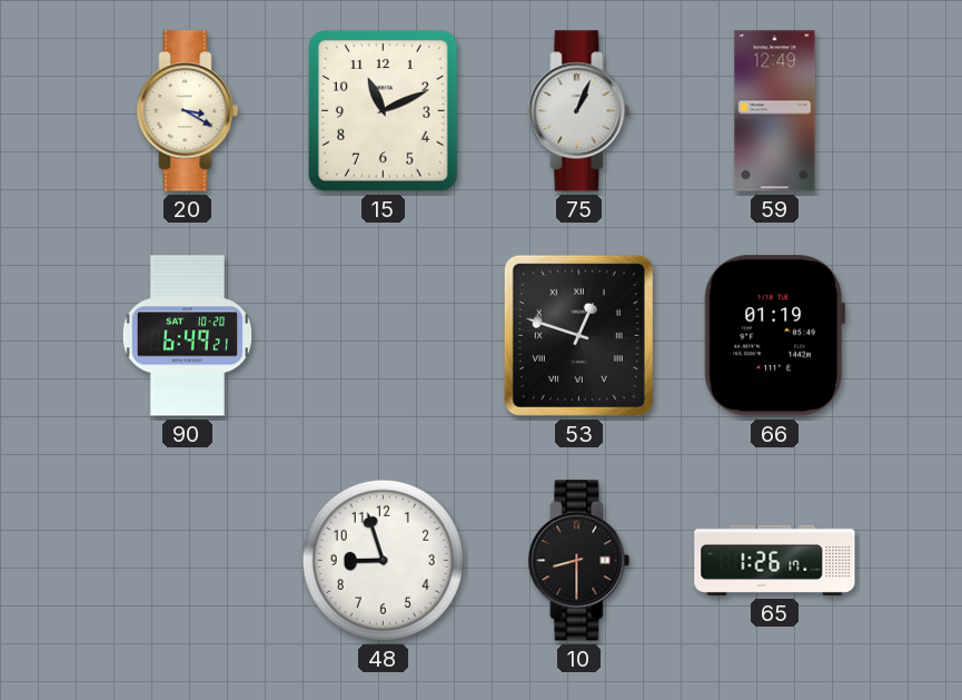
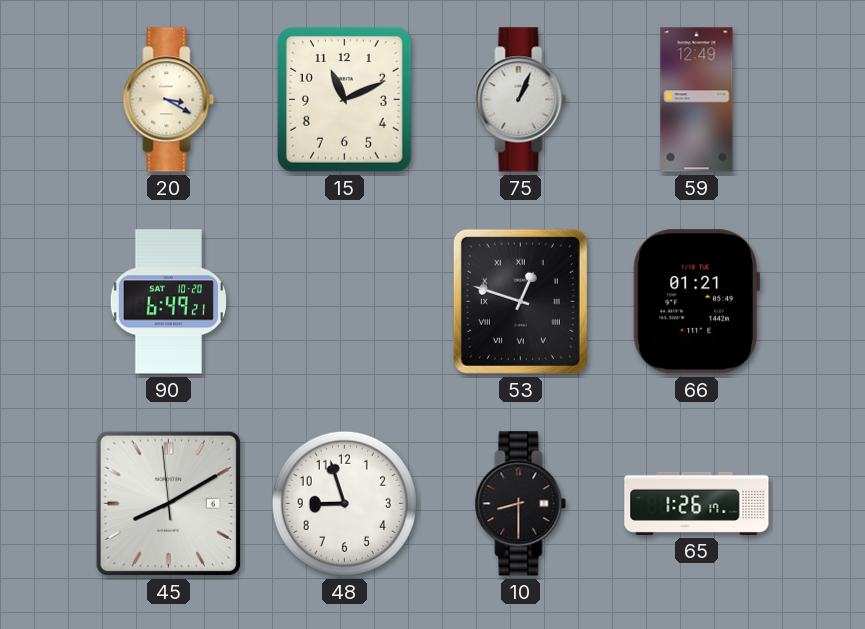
66: 01:19 -> 01:21 (696, 302)
45: none -> 8:09 (168, 503)
